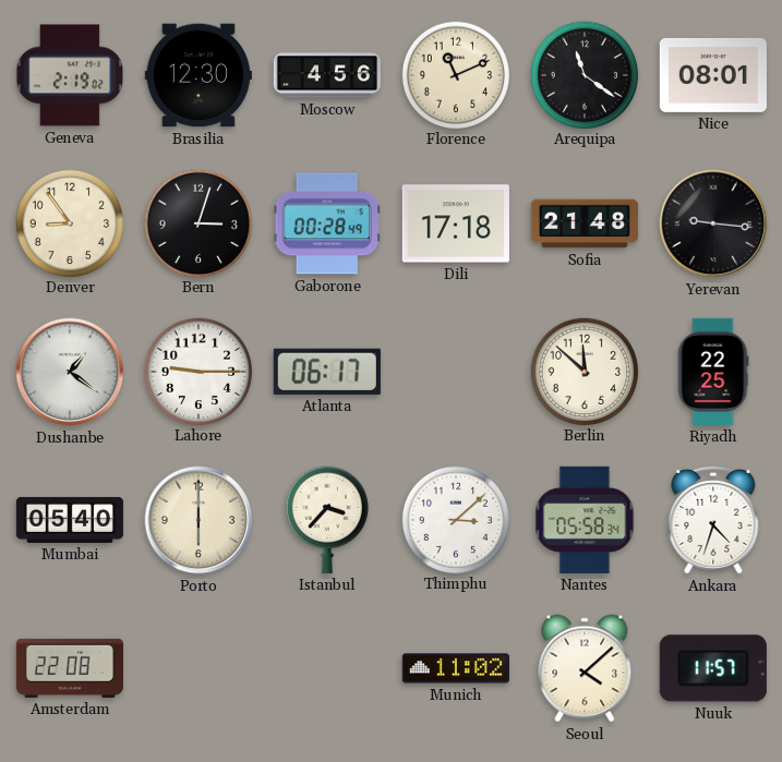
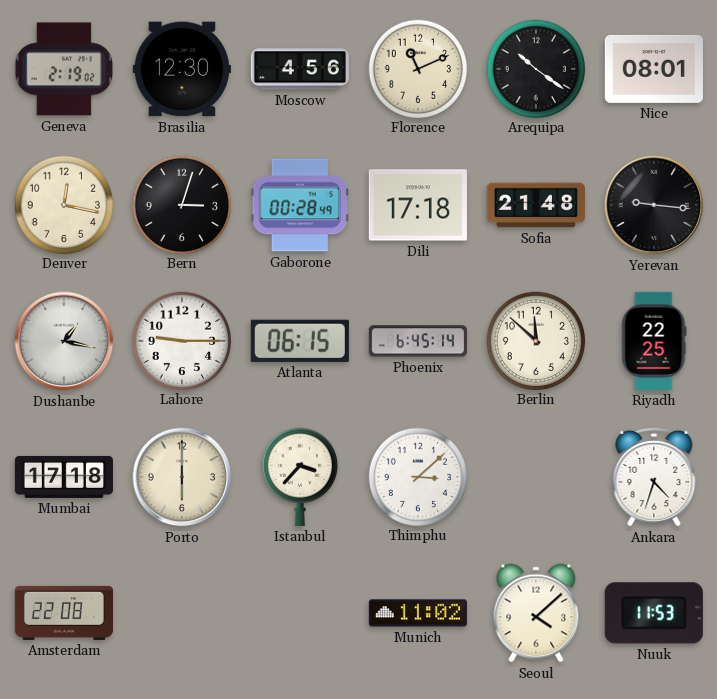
Arequipa: 11:21 -> 10:21 (535, 68)
Denver: 8:54 -> 12:17 (63, 204)
Dushanbe: 1:21 -> 1:17 (64, 341)
Atlanta: 06:17 -> 06:15 (300, 341)
Phoenix: none -> 6:45 (418, 341)
Mumbai: 05:40 -> 17:18 (64, 477)
Nantes: 05:58 -> none (585, 520)
Nuuk: 11:57 -> 11:53 (654, 613)
